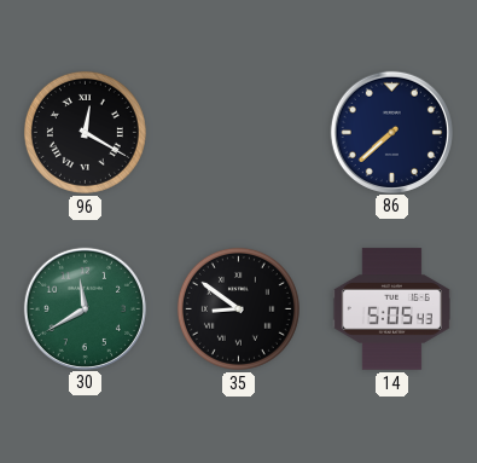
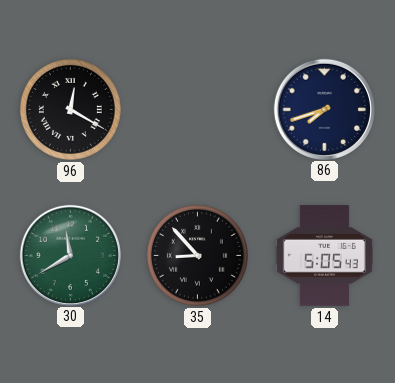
86: 7:38 -> 7:42 (324, 109)
35: 8:51 -> 8:53 (197, 255)
